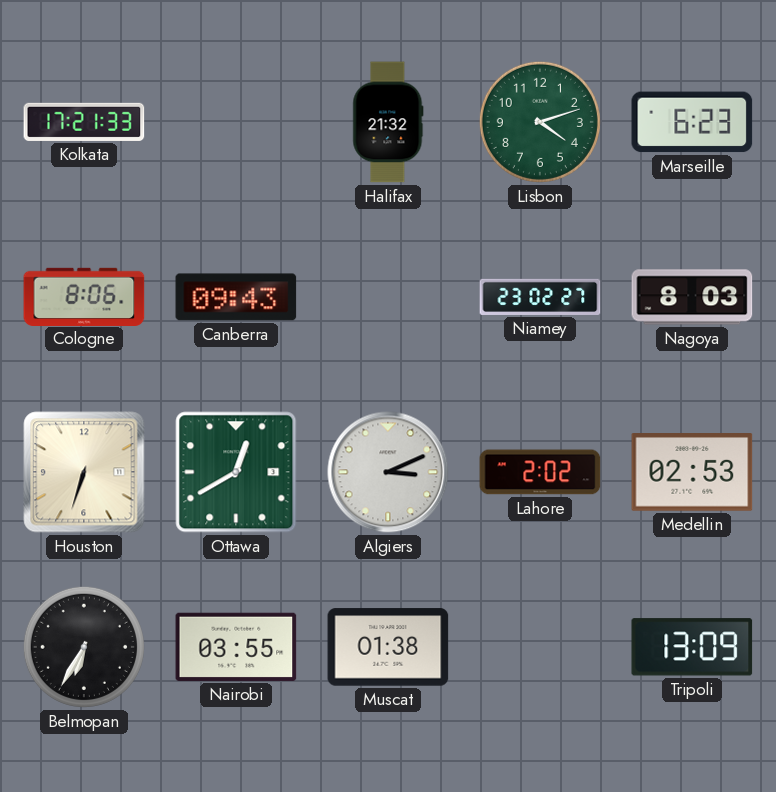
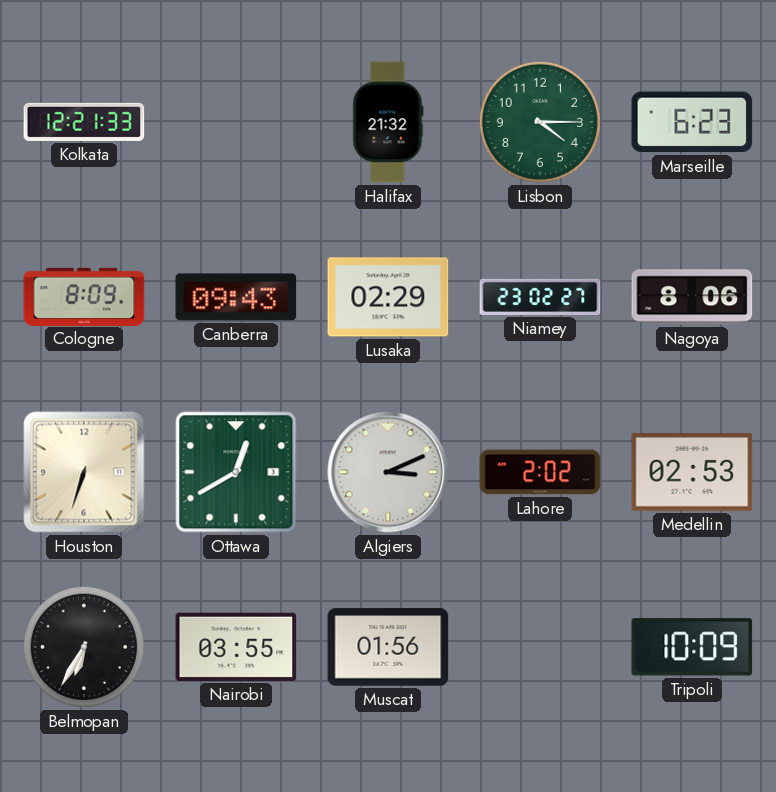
Kolkata: 17:21 -> 12:21 (84, 122)
Lisbon: 4:12 -> 4:15 (540, 122)
Cologne: 8:06 -> 8:09 (84, 296)
Lusaka: none -> 02:29 (388, 297)
Nagoya: 8:03 -> 8:06 (692, 297)
Muscat: 01:38 -> 01:56 (388, 647)
Tripoli: 13:09 -> 10:09 (692, 647)
